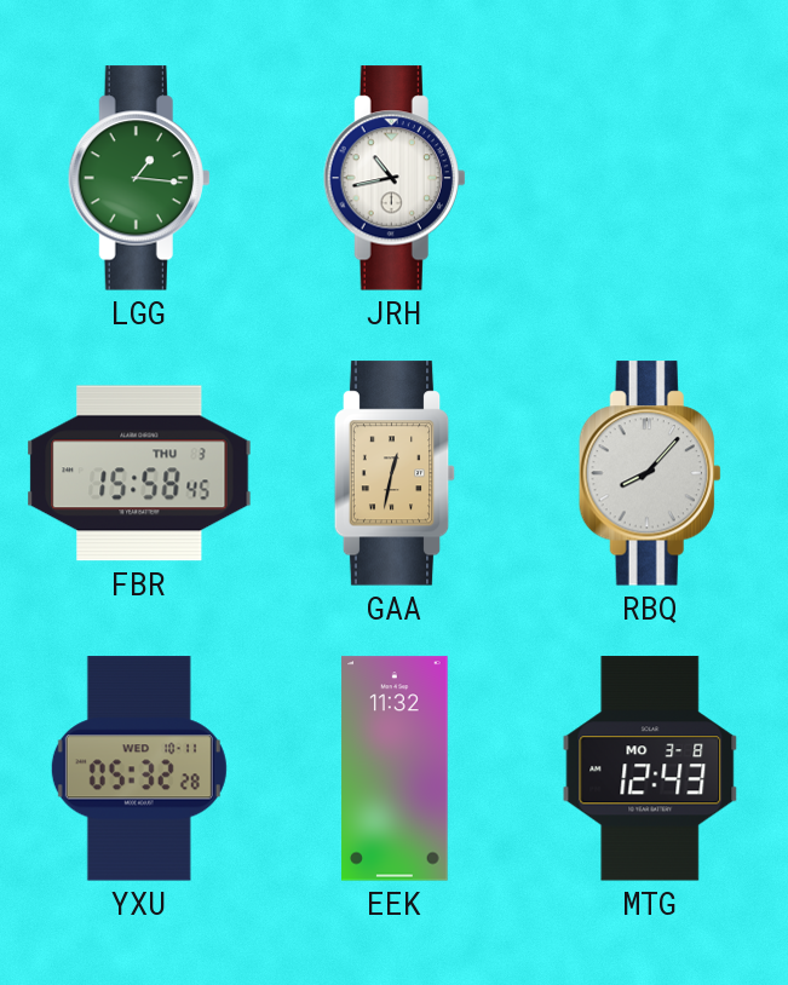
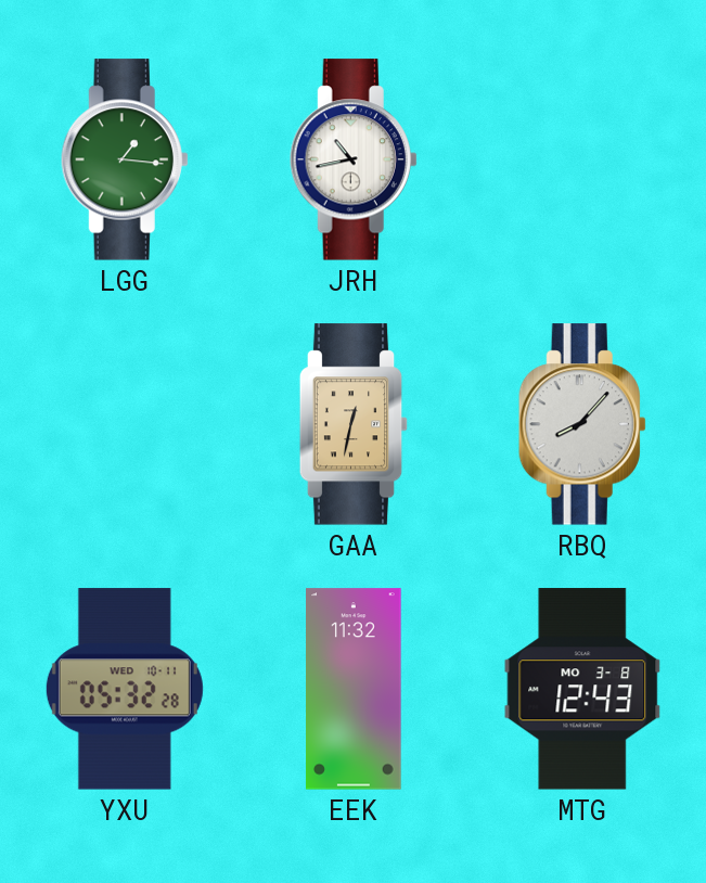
FBR: 15:58 -> none (139, 473)
